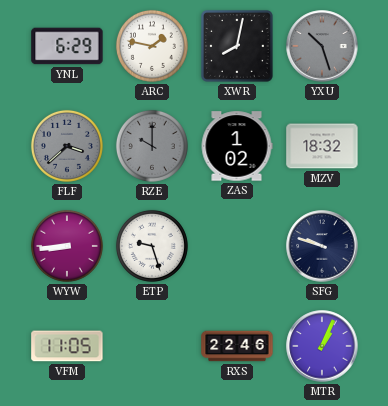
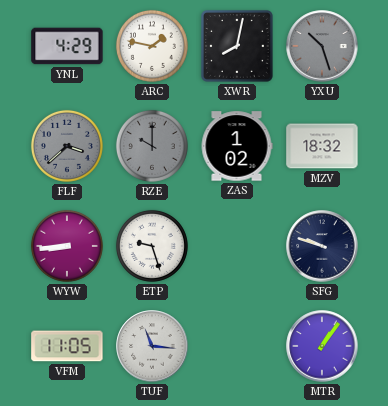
YNL: 6:29 -> 4:29 (67, 46)
TUF: none -> 11:16 (152, 346)
RXS: 22:46 -> none (237, 346)
MTR: 1:04 -> 1:06 (322, 346)
